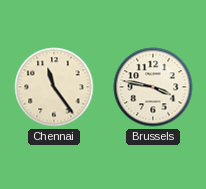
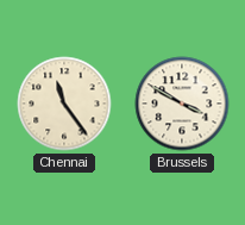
Brussels: 3:47 -> 3:50 (182, 104)
